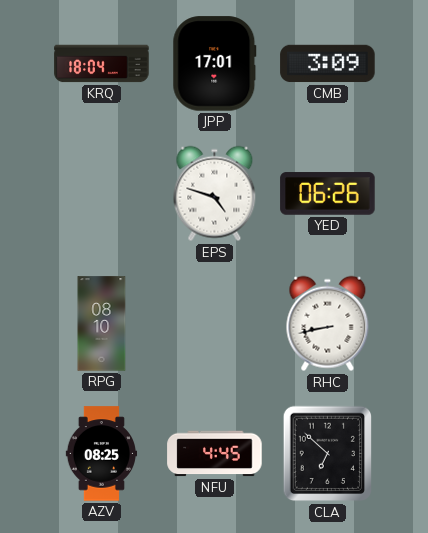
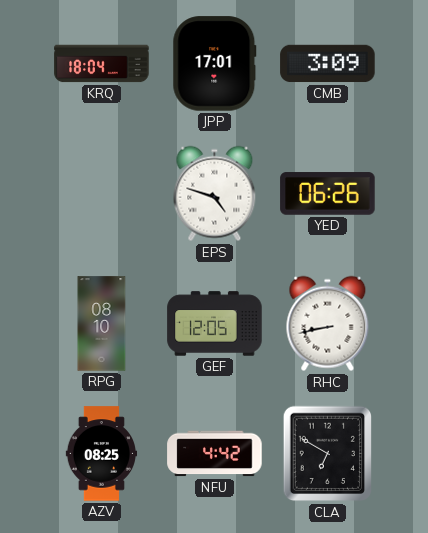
GEF: none -> 12:05 (215, 324)
NFU: 4:45 -> 4:42 (215, 454)
CLA: 6:52 -> 6:50 (327, 454)
